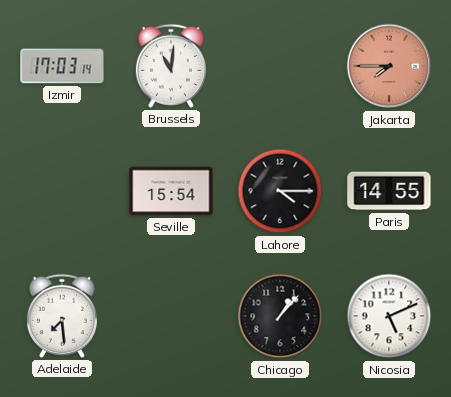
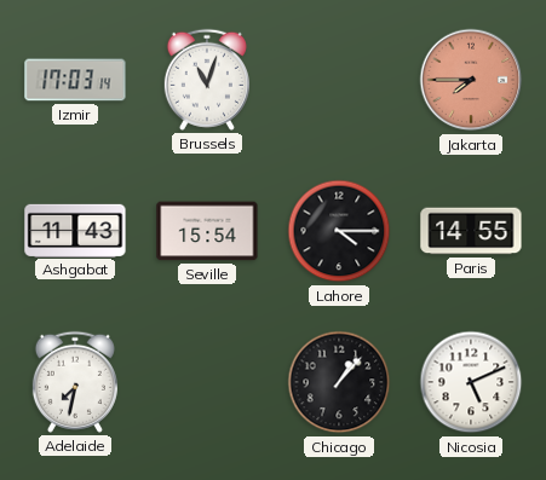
Brussels: 11:01 -> 11:03 (207, 80)
Ashgabat: none -> 11:43 (75, 230)
Adelaide: 7:29 -> 7:32 (75, 382)
